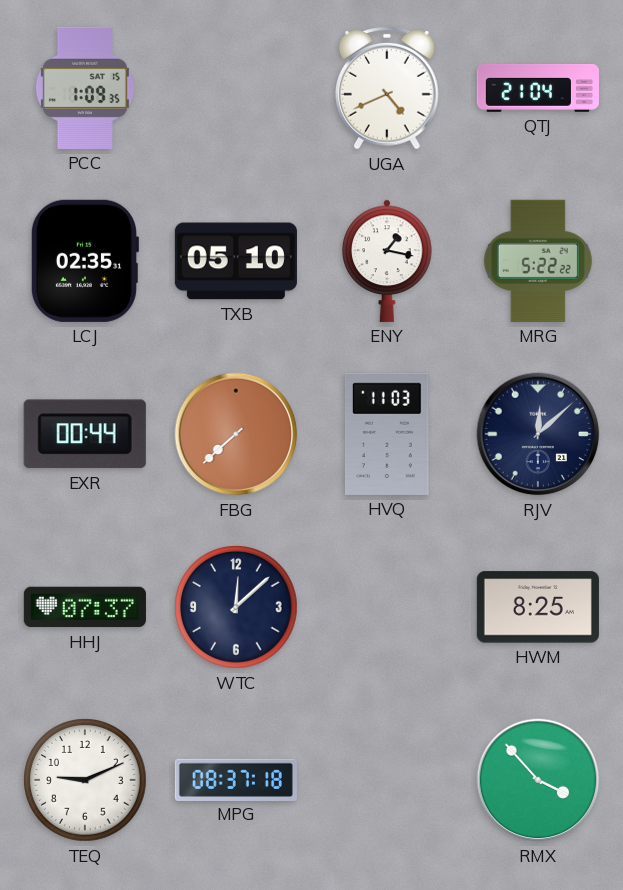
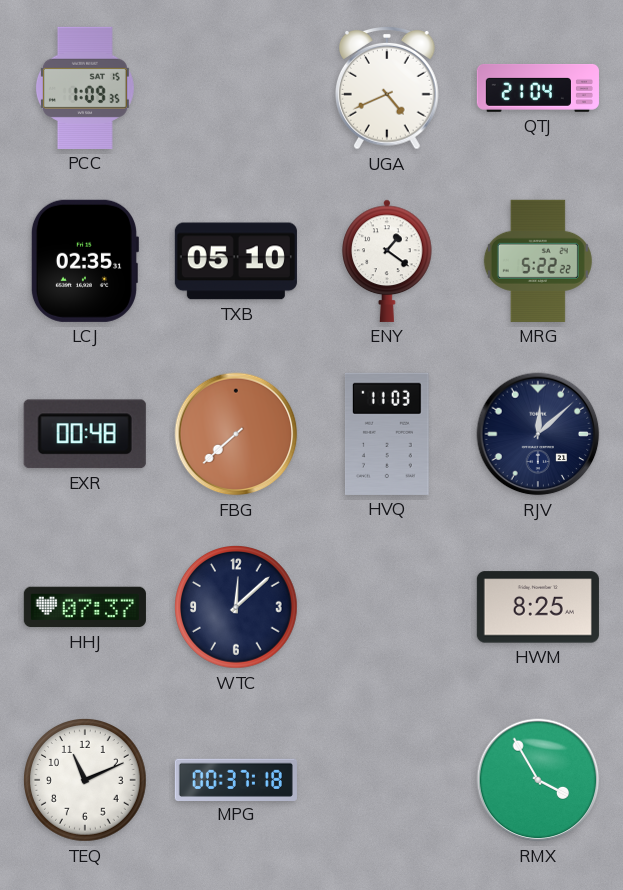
ENY: 1:17 -> 1:21 (387, 261)
EXR: 00:44 -> 00:48 (85, 434)
TEQ: 9:11 -> 11:11 (86, 781)
MPG: 08:37 -> 00:37 (236, 779)
RMX: 3:53 -> 3:55 (538, 780)
